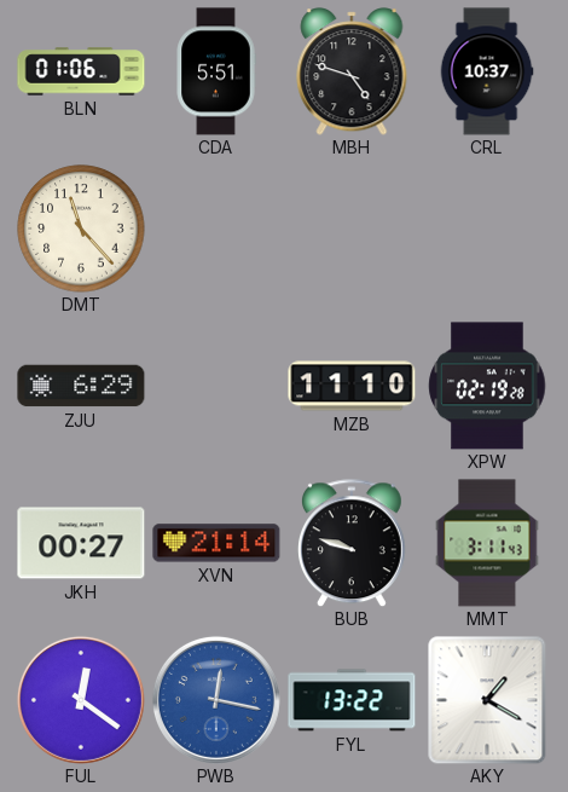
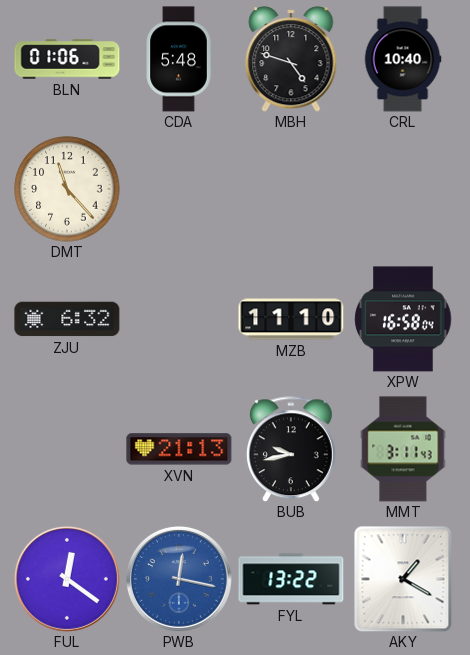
CDA: 5:51 -> 5:48 (179, 59)
CRL: 10:37 -> 10:40 (403, 59)
ZJU: 6:29 -> 6:32 (67, 319)
XPW: 02:19 -> 16:58 (403, 319)
JKH: 00:27 -> none (81, 543)
XVN: 21:14 -> 21:13 (179, 449)
BUB: 9:48 -> 9:43 (291, 449)
